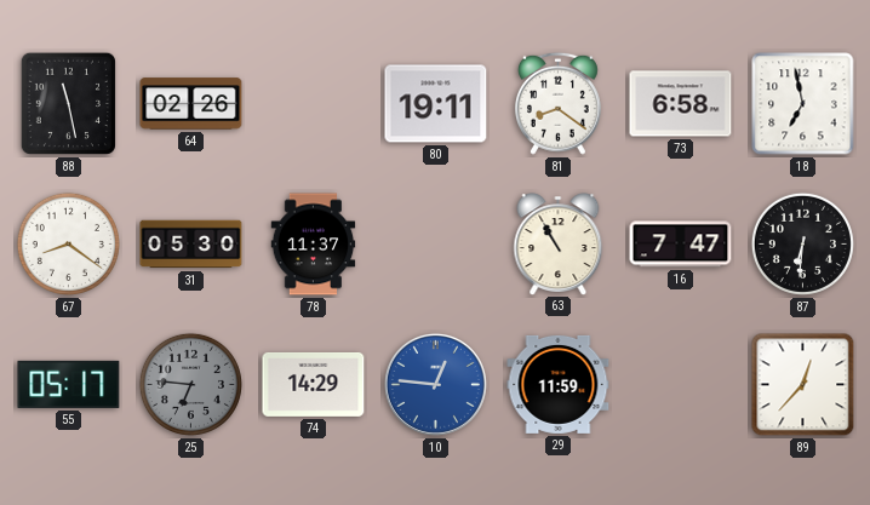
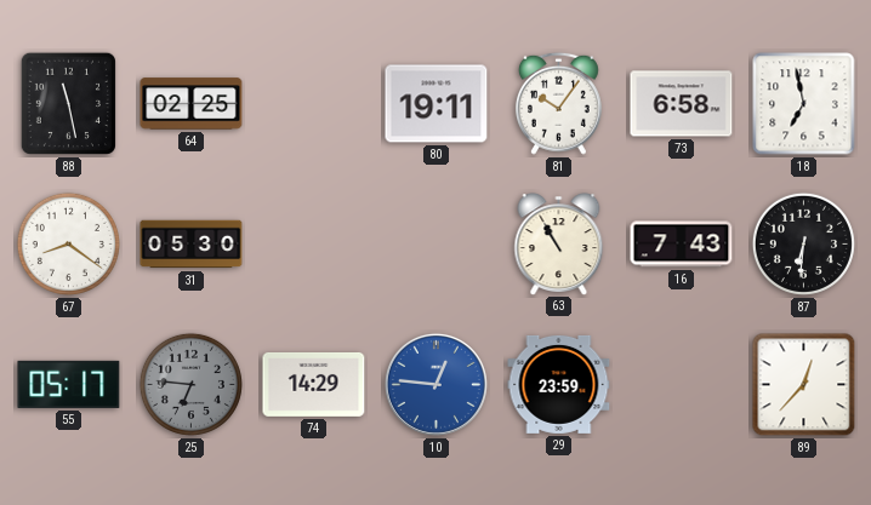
64: 02:26 -> 02:25 (192, 104)
81: 8:21 -> 10:06 (558, 103)
78: 11:37 -> none (314, 245)
16: 7:47 -> 7:43 (682, 245)
29: 11:59 -> 23:59 (559, 384)
